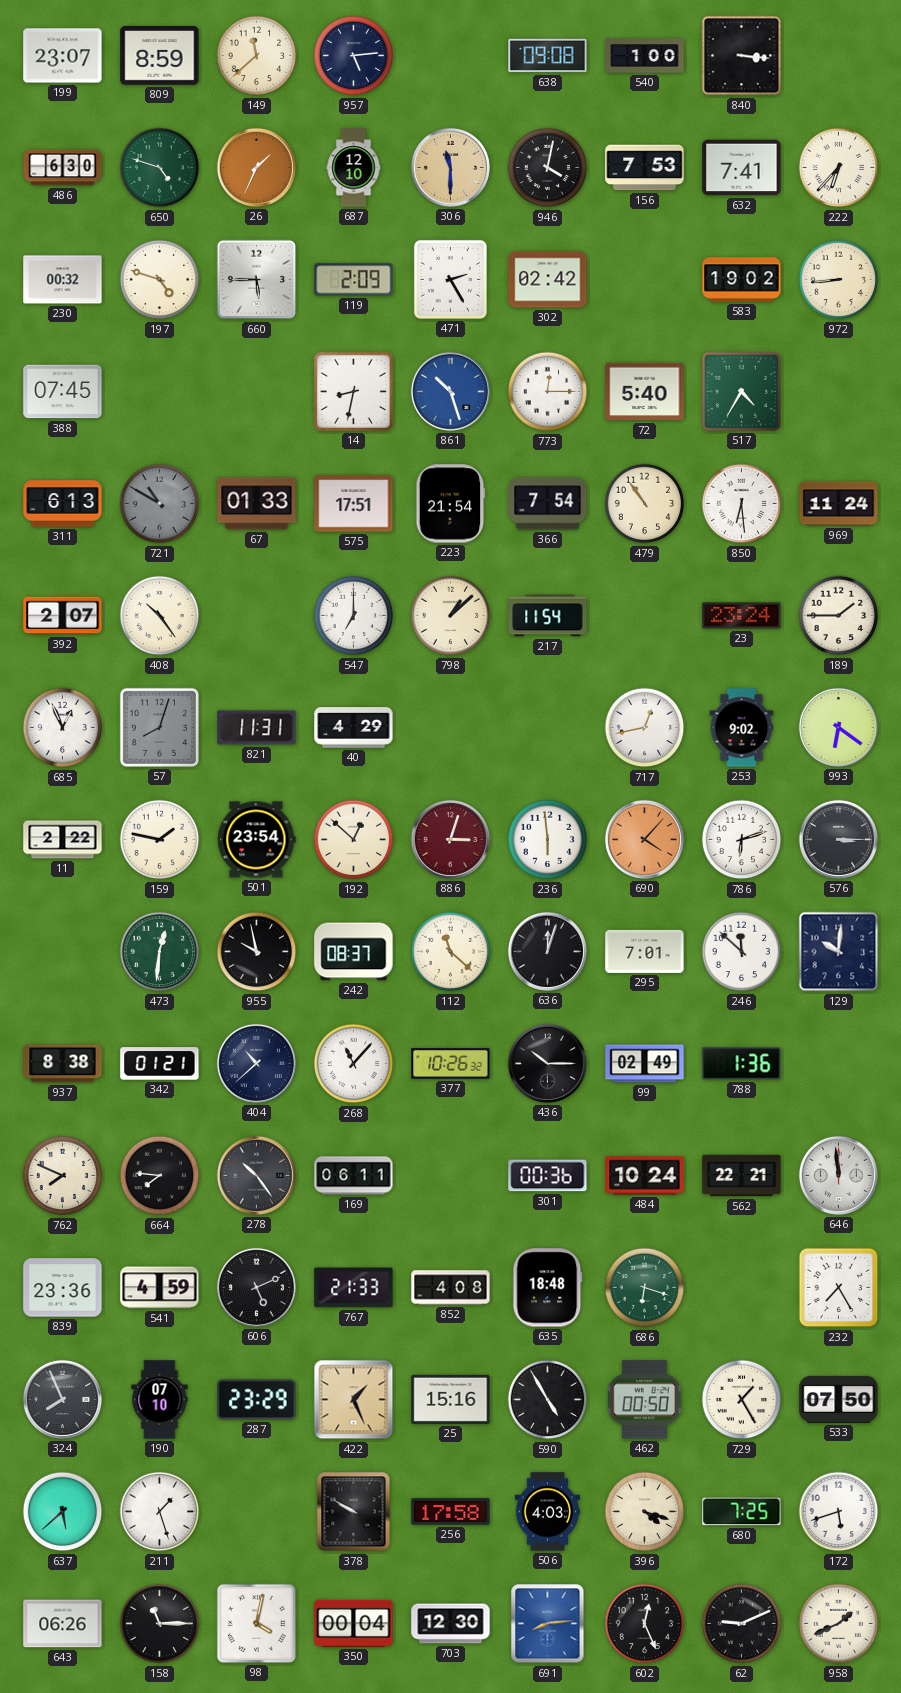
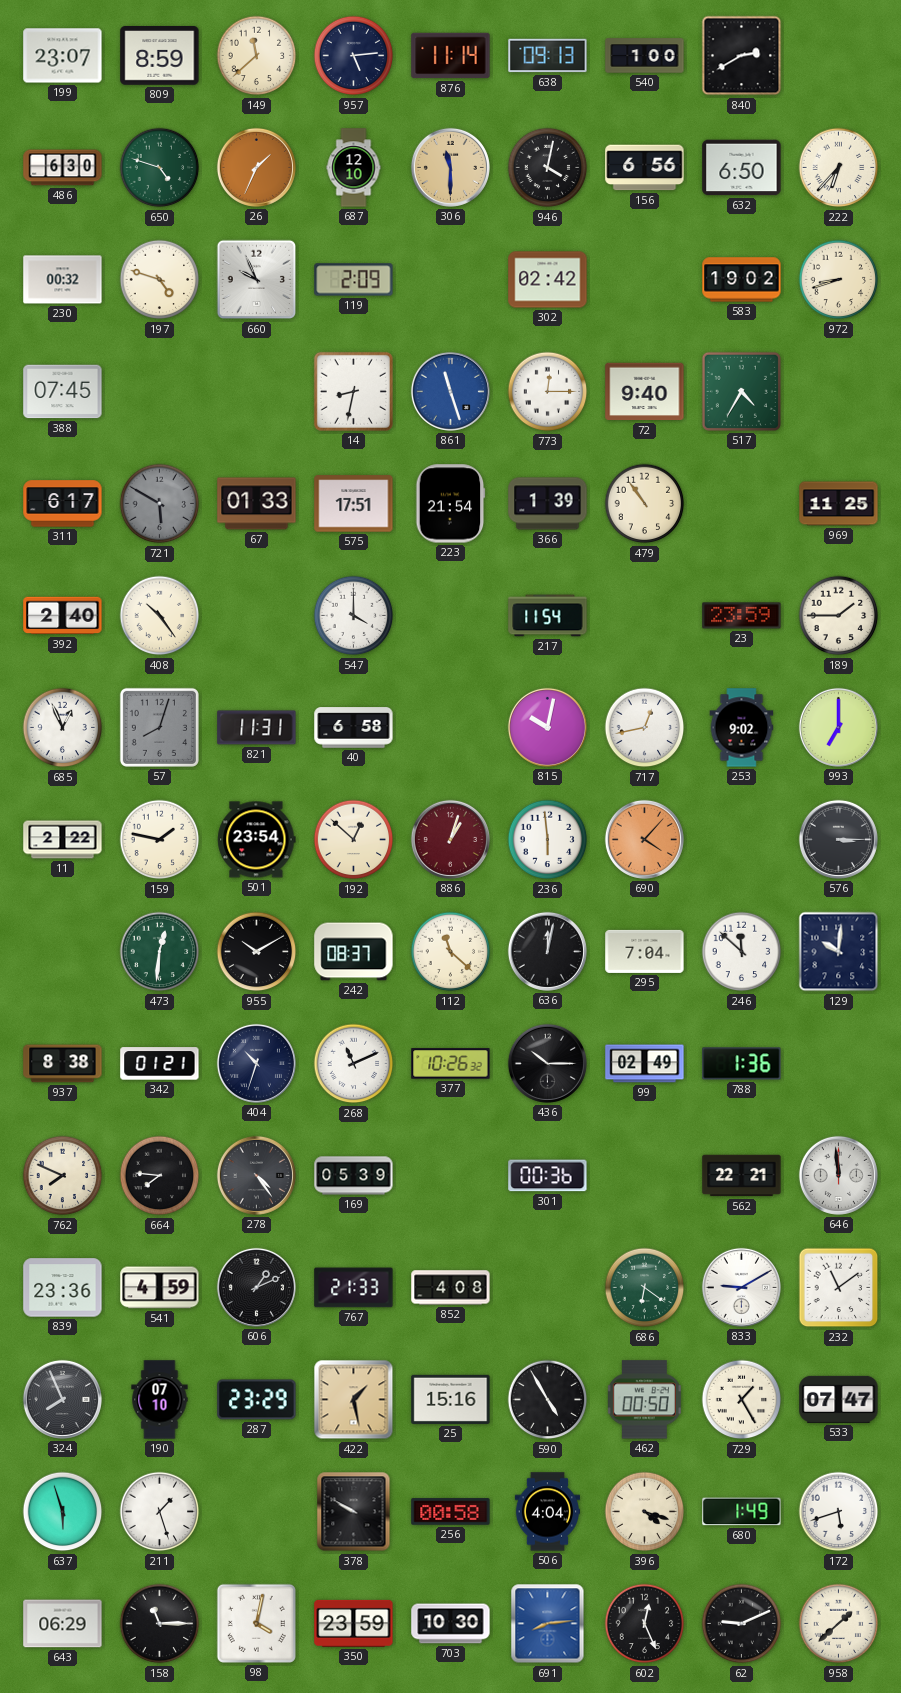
876: none -> 11:14 (451, 56)
638: 09:08 -> 09:13 (548, 56)
840: 3:16 -> 2:40 (742, 56)
156: 7:53 -> 6:56 (645, 168)
632: 7:41 -> 6:50 (742, 168)
660: 5:45 -> 9:56 (257, 280)
471: 2:25 -> none (450, 279)
972: 8:44 -> 8:42 (839, 280)
861: 10:27 -> 11:27 (450, 391)
72: 5:40 -> 9:40 (645, 392)
311: 6:13 -> 6:17 (63, 504)
721: 10:50 -> 5:50 (160, 504)
366: 7:54 -> 1:39 (548, 504)
850: 6:29 -> none (742, 504)
969: 11:24 -> 11:25 (839, 504)
392: 2:07 -> 2:40 (63, 616)
547: 7:00 -> 4:00 (354, 616)
798: 1:08 -> none (451, 616)
23: 23:24 -> 23:59 (742, 616)
40: 4:29 -> 6:58 (354, 728)
815: none -> 10:02 (547, 727)
993: 6:21 -> 7:00 (838, 727)
886: 3:03 -> 1:03 (450, 839)
786: 6:12 -> none (742, 840)
955: 9:58 -> 10:10 (257, 952)
636: 12:03 -> 12:02 (547, 951)
295: 7:01 -> 7:04 (645, 951)
404: 10:38 -> 10:33 (256, 1063)
268: 11:07 -> 11:11 (354, 1064)
278: 10:24 -> 4:24 (256, 1175)
169: 06:11 -> 05:39 (354, 1176)
484: 10:24 -> none (645, 1176)
606: 5:11 -> 1:11 (256, 1287)
635: 18:48 -> none (548, 1288)
686: 6:18 -> 6:21 (645, 1288)
833: none -> 9:10 (741, 1287)
232: 7:25 -> 11:09 (839, 1288)
422: 1:26 -> 1:28 (354, 1400)
533: 07:50 -> 07:47 (839, 1399)
637: 5:38 -> 5:57 (63, 1512)
256: 17:58 -> 00:58 (451, 1512)
506: 4:03 -> 4:04 (547, 1512)
680: 7:25 -> 1:49 (742, 1512)
643: 06:26 -> 06:29 (63, 1624)
350: 00:04 -> 23:59 (354, 1623)
703: 12:30 -> 10:30 (451, 1624)
958: 1:41 -> 1:38 (839, 1624)
